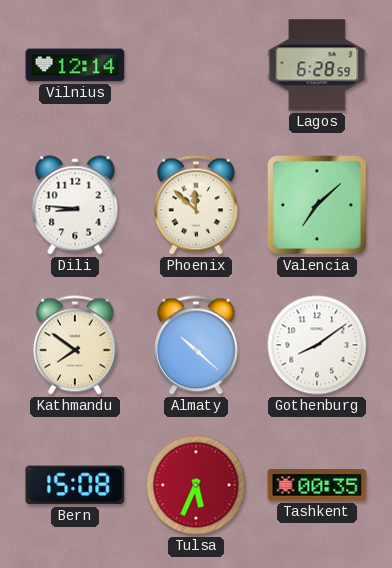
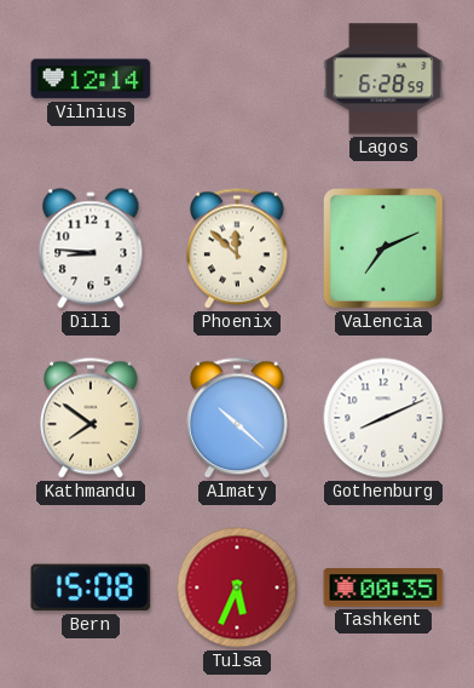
Valencia: 7:08 -> 7:11 (385, 250)
Gothenburg: 8:09 -> 8:11 (383, 418)
